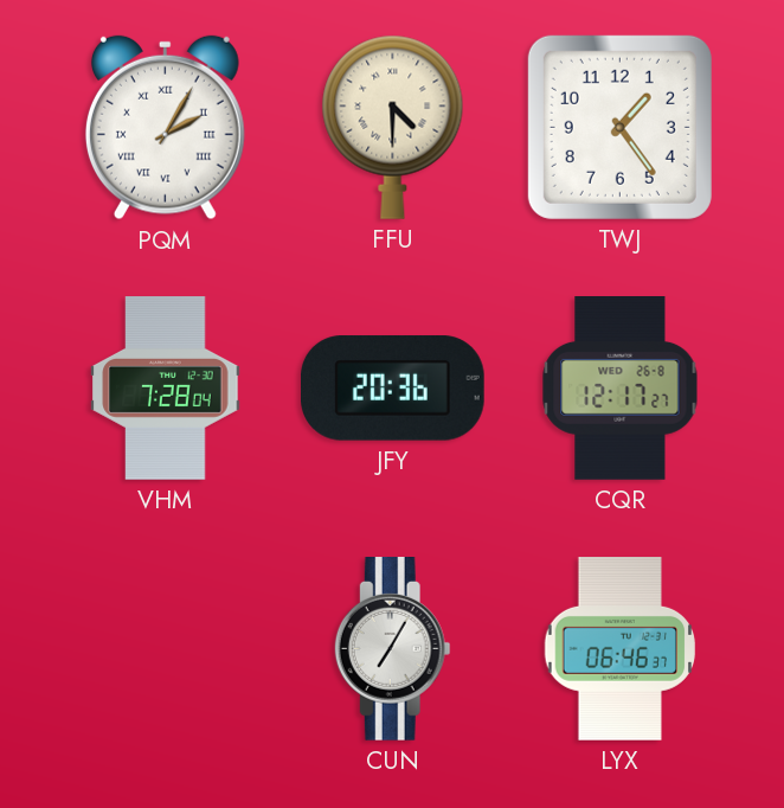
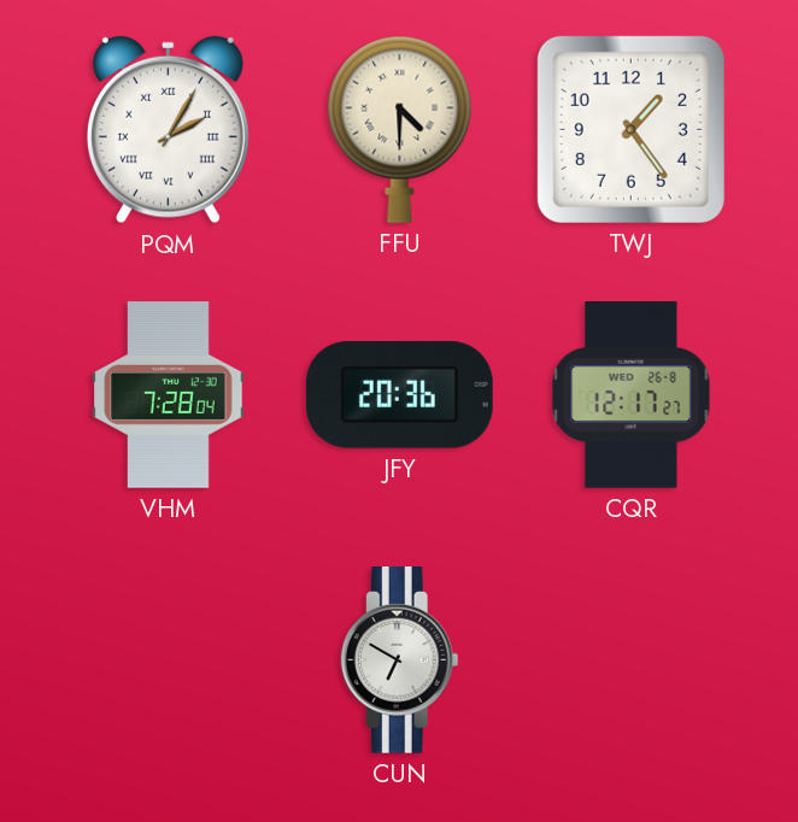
CUN: 7:05 -> 6:50 (399, 660)
LYX: 06:46 -> none (621, 649)
